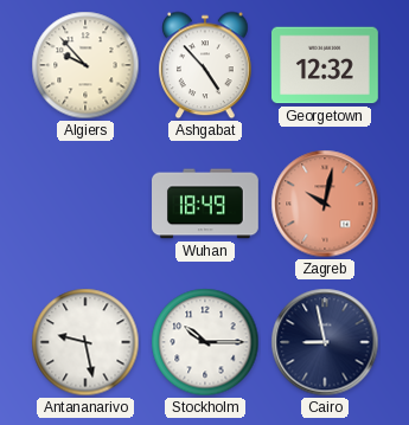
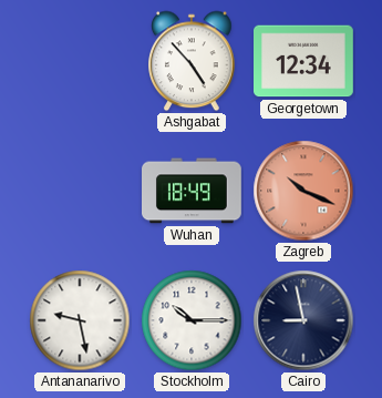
Algiers: 9:53 -> none (85, 65)
Georgetown: 12:32 -> 12:34 (304, 61)
Zagreb: 10:02 -> 10:19 (303, 191)
